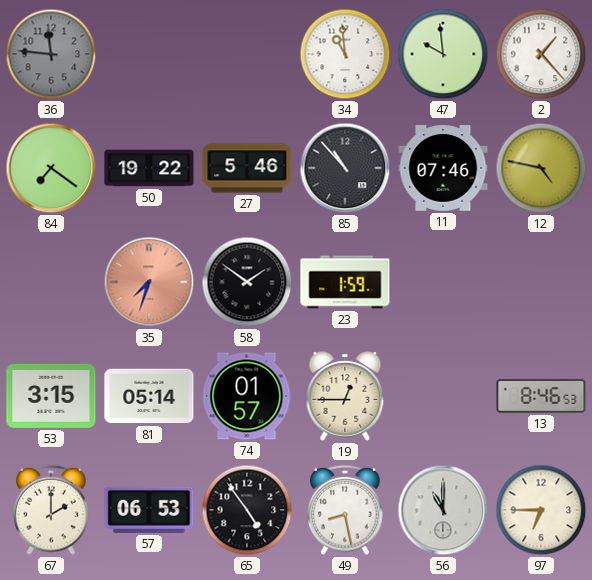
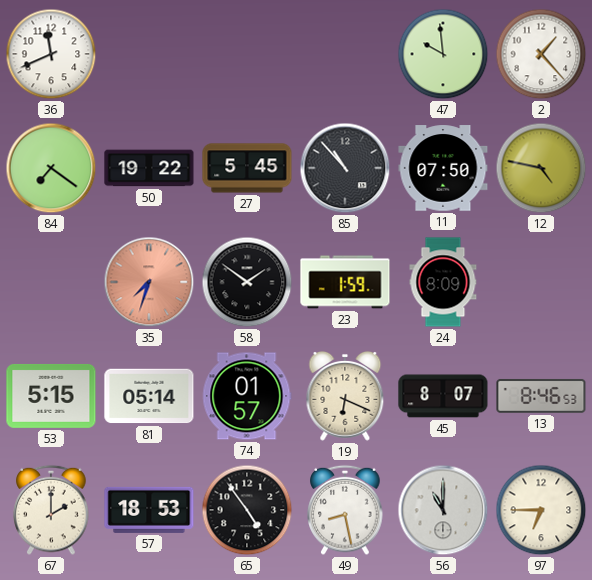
36: 11:46 -> 11:41 (51, 54)
36 dial: grey -> white (51, 54)
34: 10:59 -> none (345, 54)
27: 5:46 -> 5:45 (247, 168)
11: 07:46 -> 07:50 (443, 168)
24: none -> 8:09 (443, 282)
53: 3:15 -> 5:15 (51, 396)
19: 12:45 -> 6:19 (345, 396)
45: none -> 8:07 (443, 396)
57: 06:53 -> 18:53 (149, 510)
